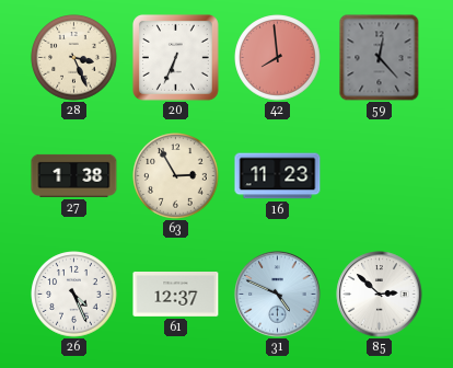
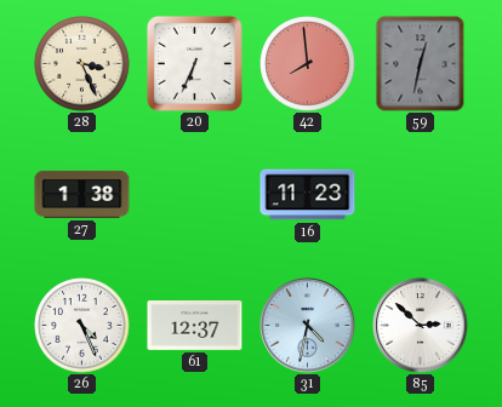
59: 12:23 -> 12:32 (421, 64)
63: 2:55 -> none (176, 176)
31: 4:49 -> 4:32 (308, 326)
